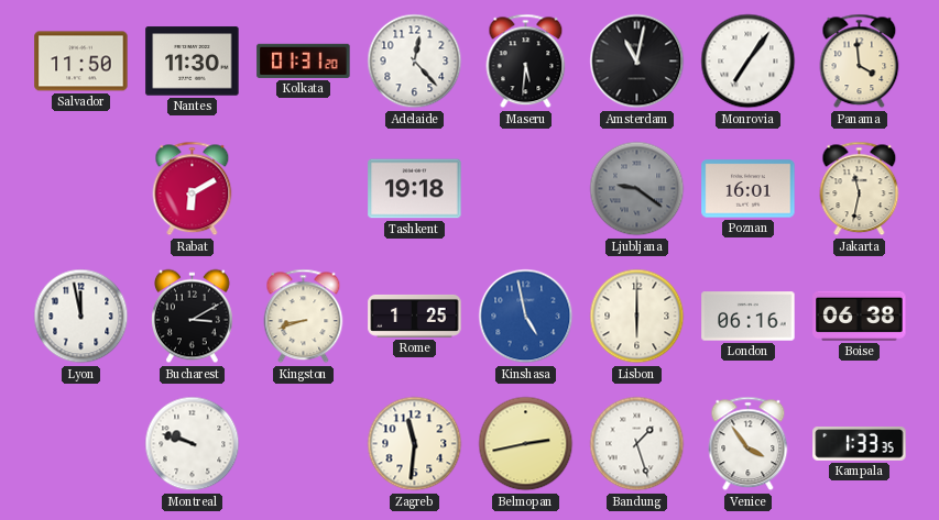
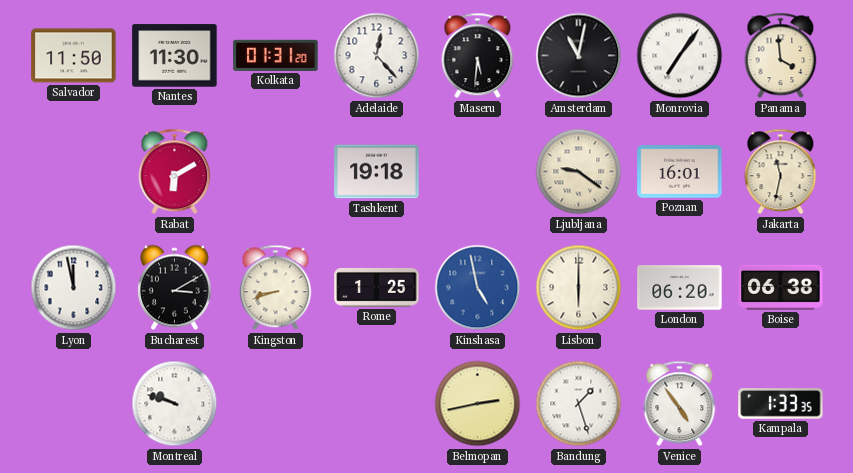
Ljubljana dial: grey -> cream (579, 172)
London: 06:16 -> 06:20 (680, 288)
Zagreb: 11:31 -> none (415, 444)
Venice: 3:54 -> 4:54 (680, 404)
